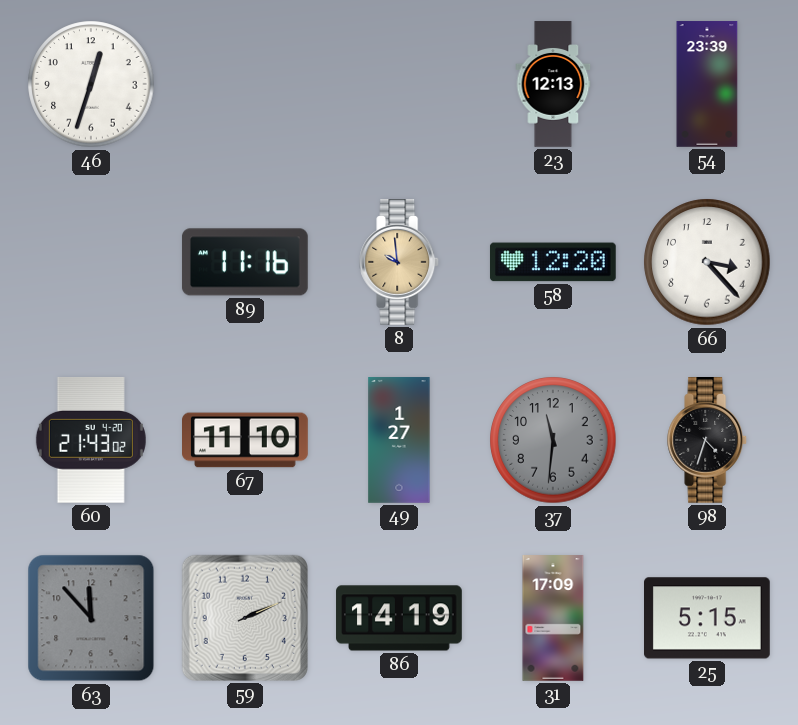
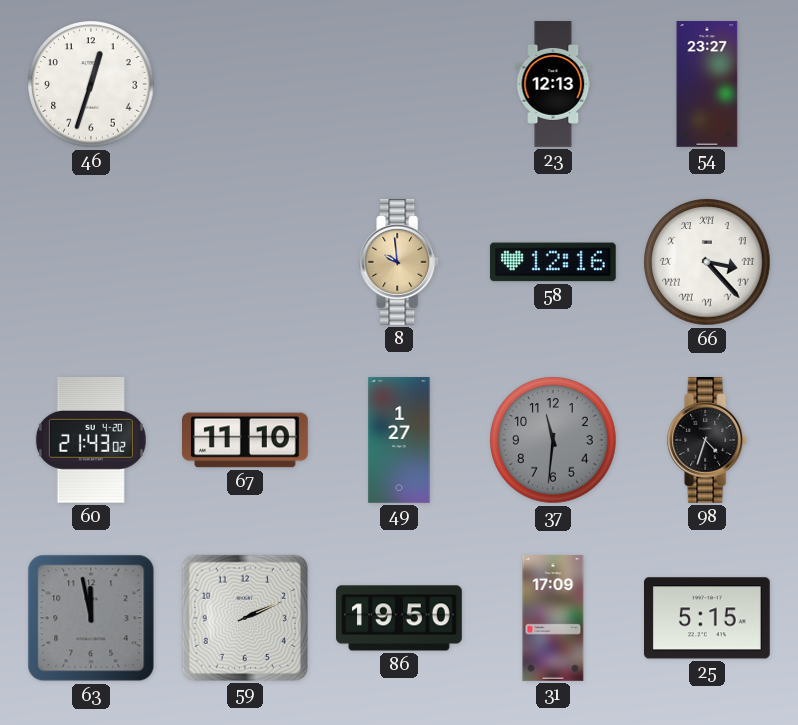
54: 23:39 -> 23:27 (707, 84)
89: 11:16 -> none (245, 262)
58: 12:20 -> 12:16 (553, 262)
66 numerals: Arabic -> Roman (707, 262)
63: 11:53 -> 11:58 (91, 618)
86: 14:19 -> 19:50 (399, 618)
